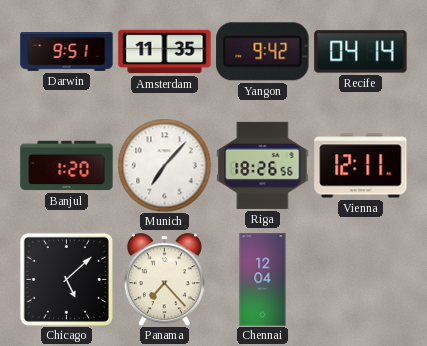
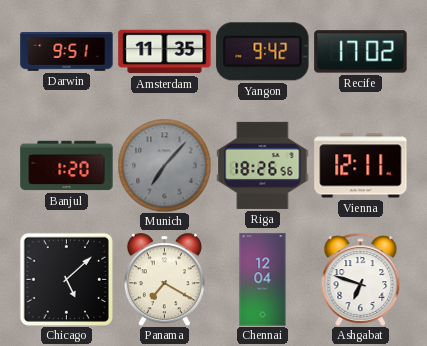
Recife: 04:14 -> 17:02 (361, 52)
Munich dial: white -> grey (164, 165)
Panama: 7:23 -> 7:20 (164, 279)
Ashgabat: none -> 6:48 (361, 279)
